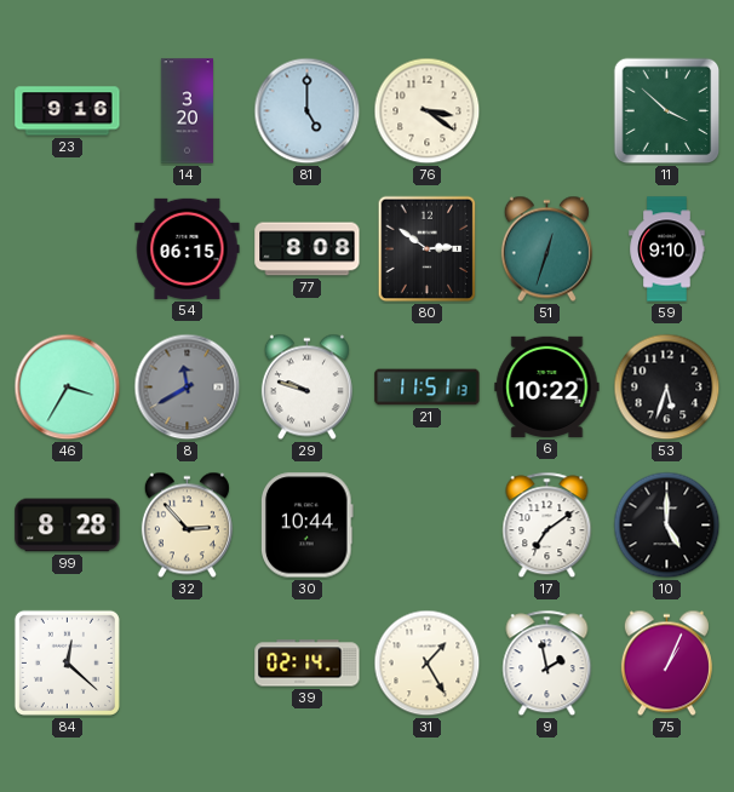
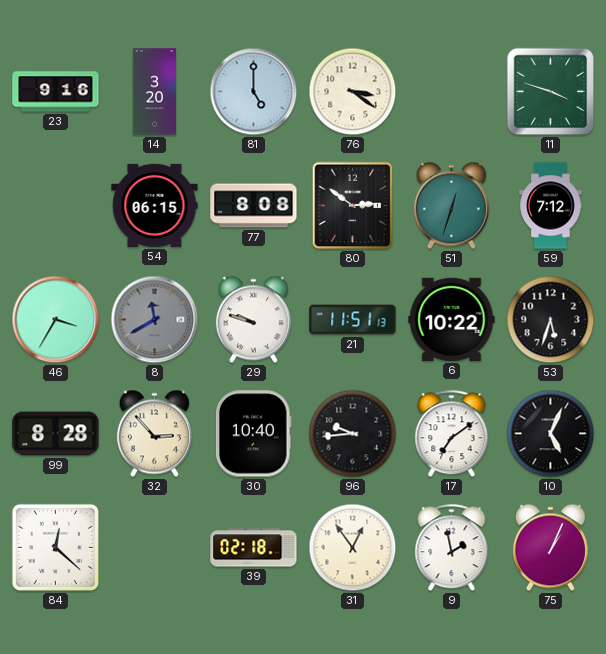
11: 3:52 -> 3:48 (551, 92)
59: 9:10 -> 7:12 (551, 206)
30: 10:44 -> 10:40 (254, 434)
96: none -> 9:44 (353, 434)
10: 5:00 -> 5:04 (551, 434)
39: 02:14 -> 02:18 (254, 548)
31: 1:25 -> 12:54 (353, 548)
